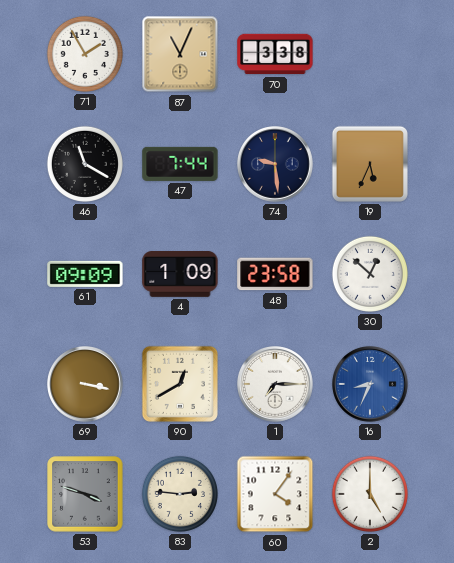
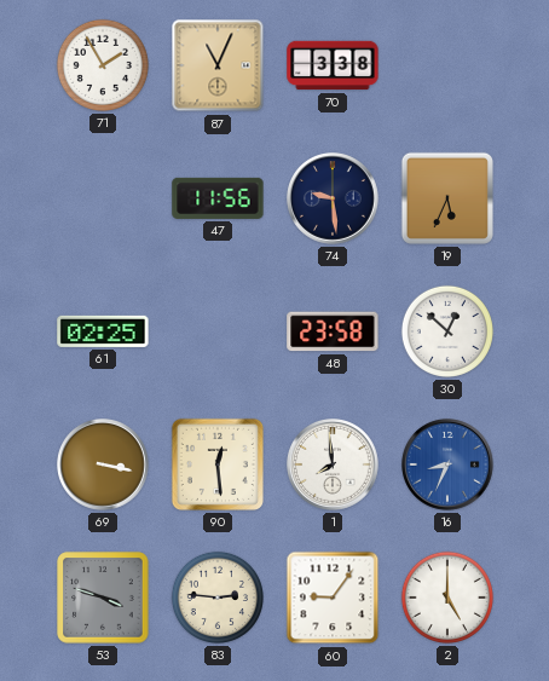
46: 11:20 -> none (85, 164)
47: 7:44 -> 11:56 (218, 198)
61: 09:09 -> 02:25 (103, 331)
4: 1:09 -> none (180, 275)
90: 12:40 -> 12:29 (218, 464)
1: 7:15 -> 7:59 (334, 466)
60: 4:06 -> 9:06 (333, 598)
